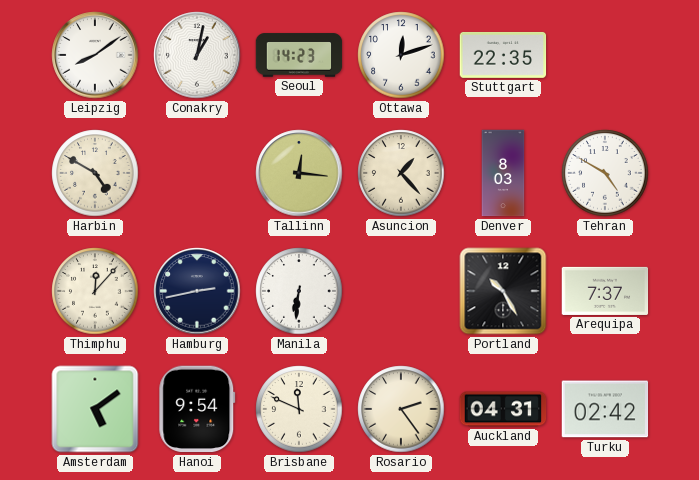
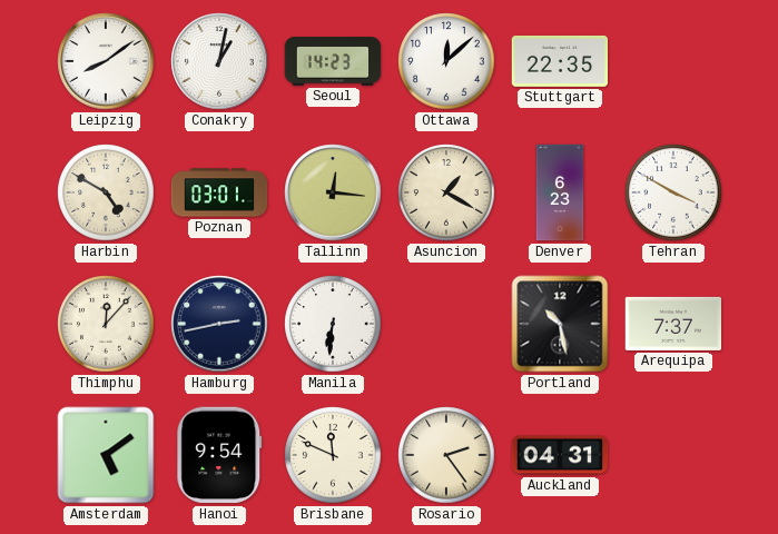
Ottawa: 12:12 -> 12:08 (446, 61)
Poznan: none -> 03:01 (219, 192)
Asuncion: 1:23 -> 1:20 (446, 192)
Denver: 8:03 -> 6:23 (560, 192)
Tehran: 4:50 -> 3:50 (673, 192)
Portland: 10:25 -> 10:28 (560, 324)
Turku: 02:42 -> none (605, 409)
